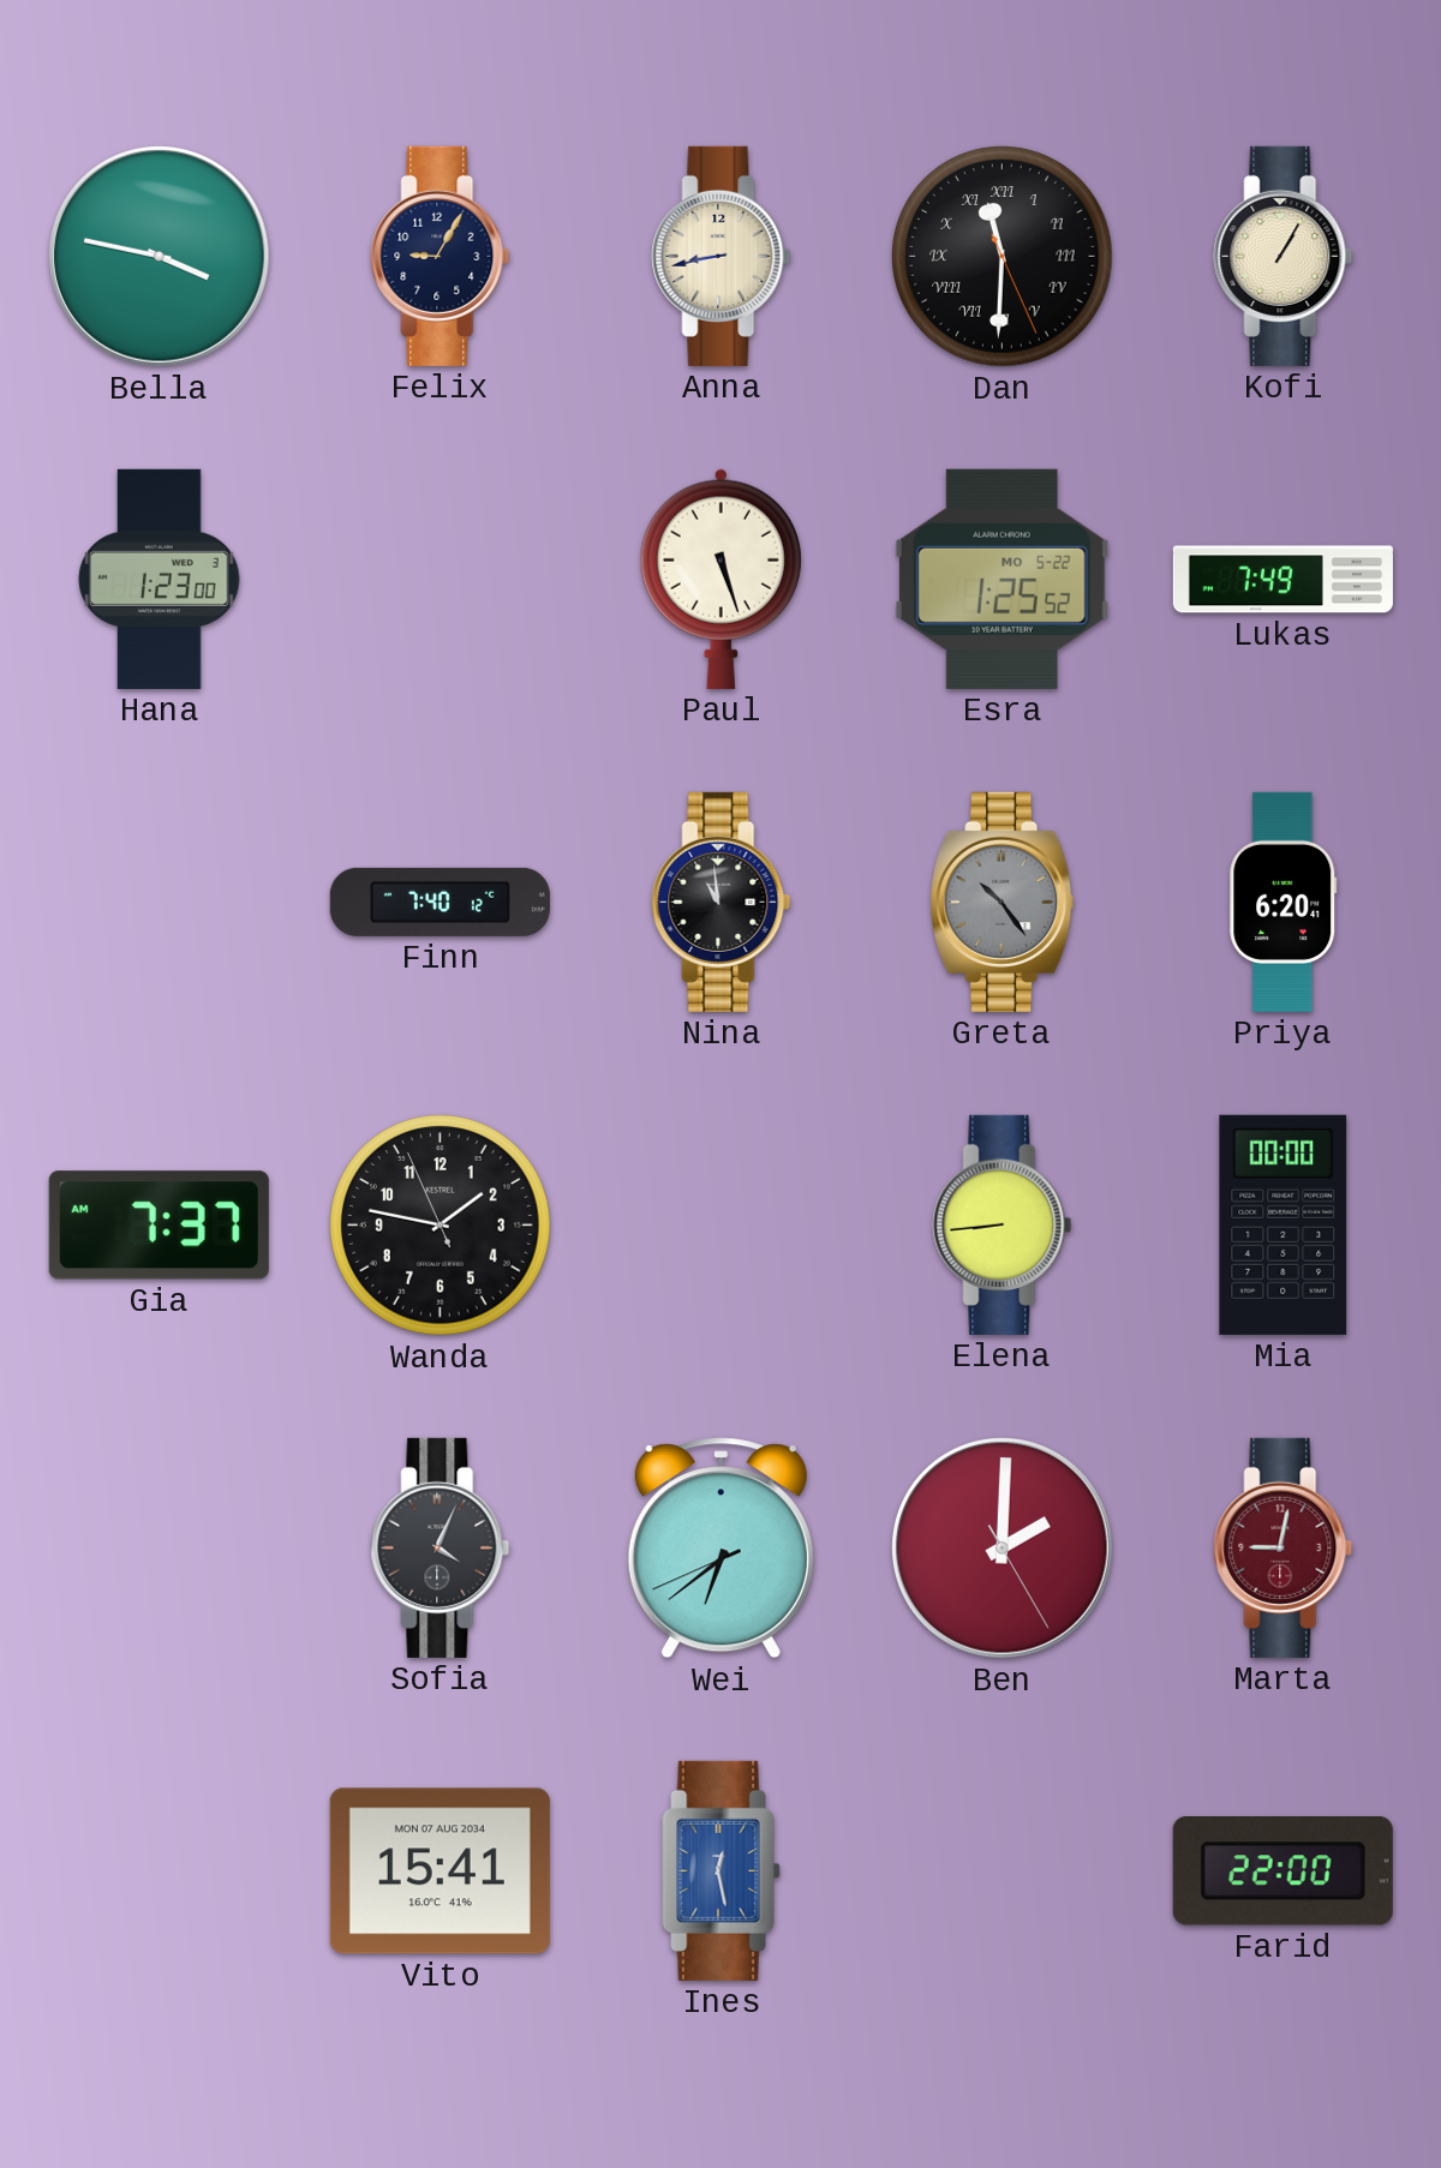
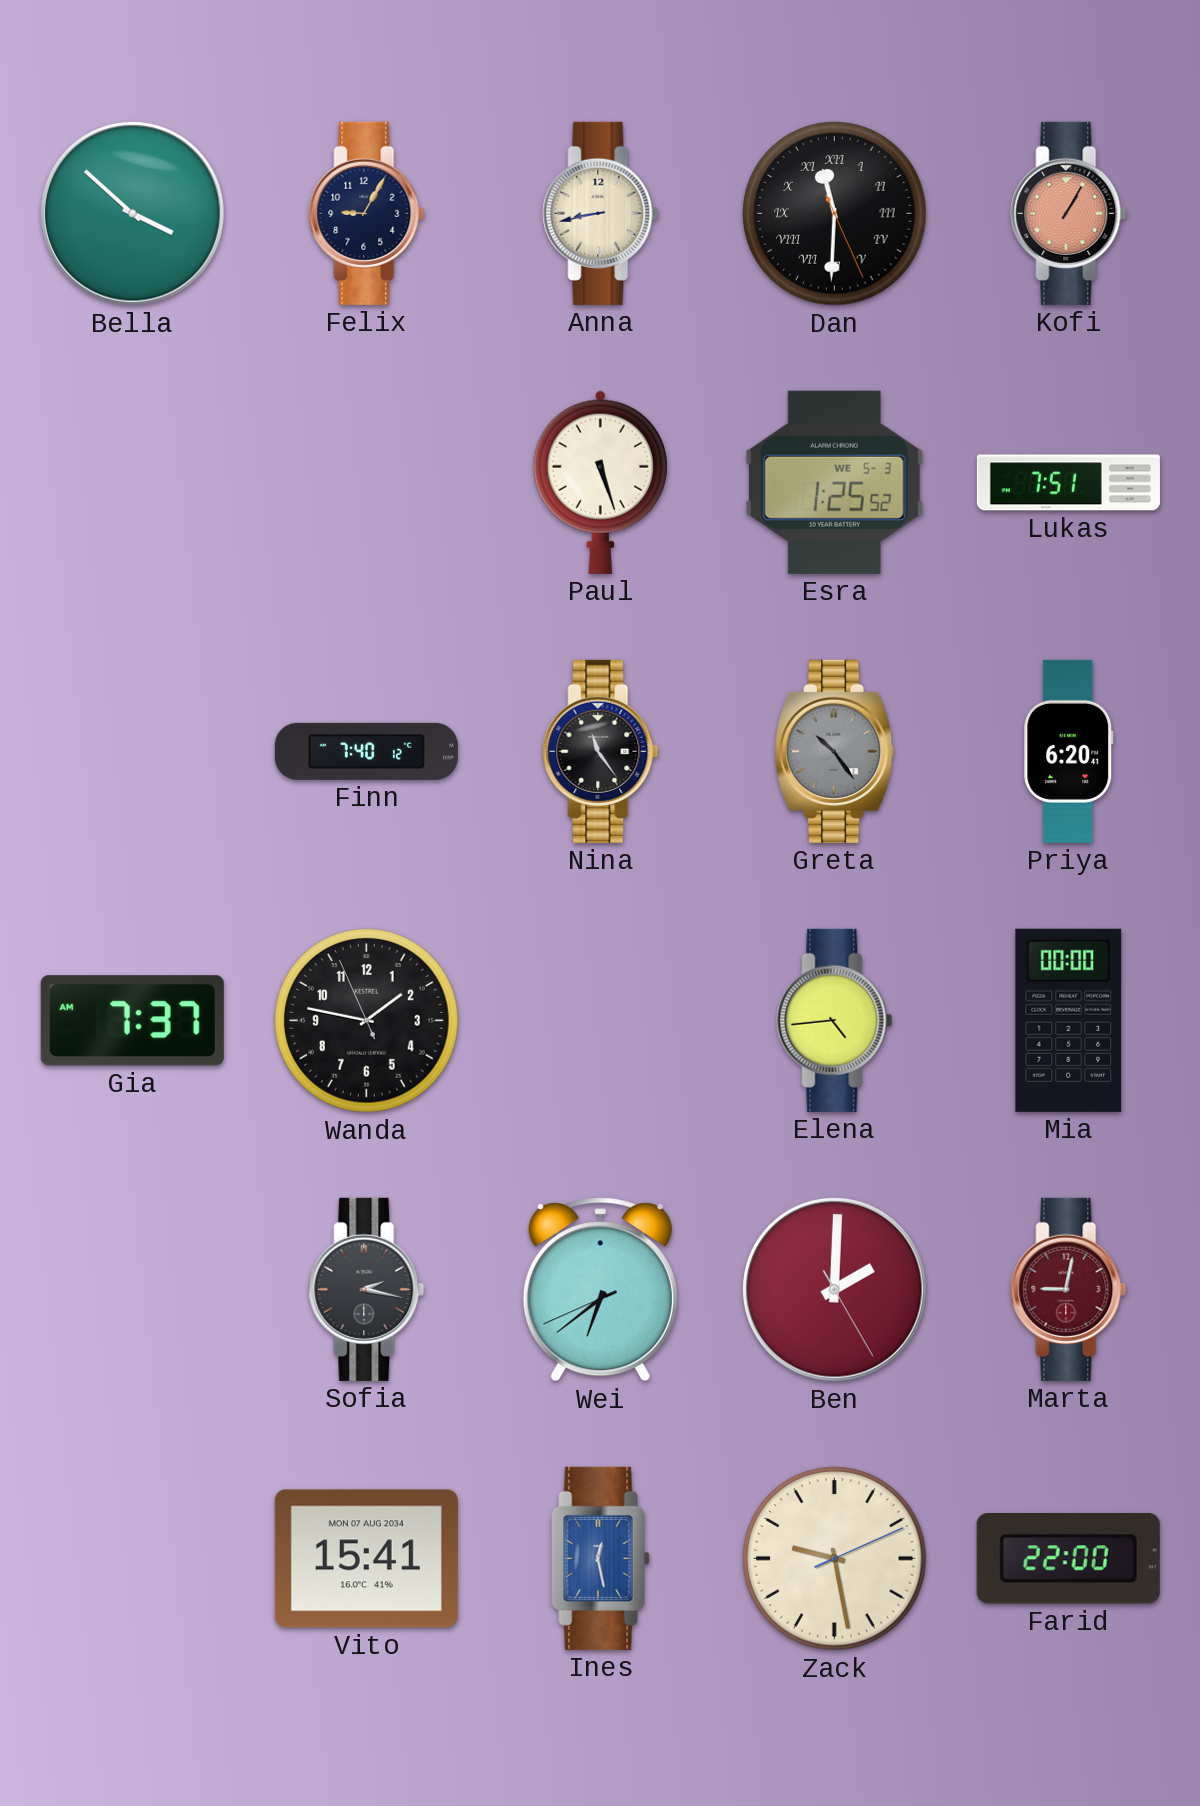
Bella: 3:47 -> 3:52 (132, 213)
Kofi dial: cream -> salmon (1069, 213)
Hana: 1:23 -> none (160, 579)
Esra date: MO 5-22 -> WE 5-3 (834, 482)
Lukas: 7:49 -> 7:51 (1068, 483)
Nina: 10:59 -> 11:24 (601, 751)
Elena: 8:44 -> 4:44 (835, 1020)
Sofia: 4:04 -> 2:17 (367, 1289)
Zack: none -> 9:28 (835, 1559)
